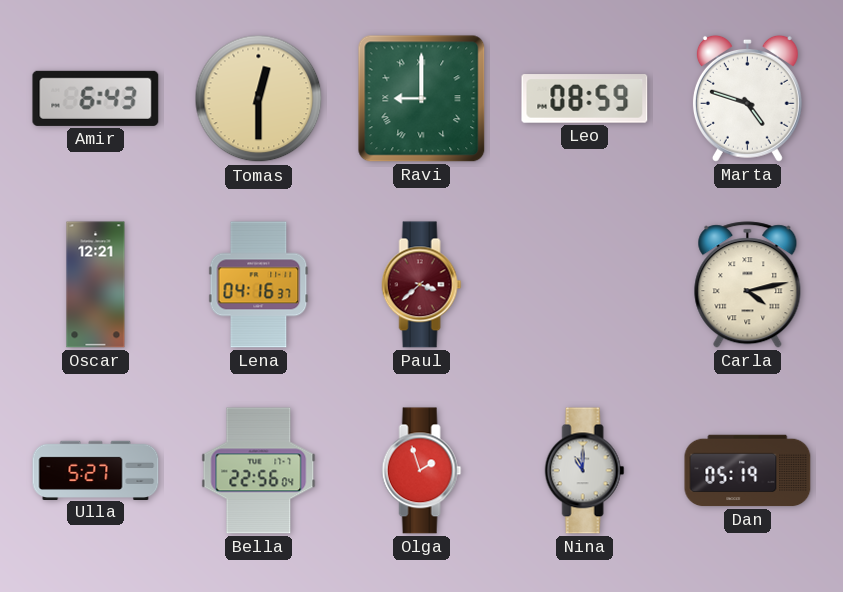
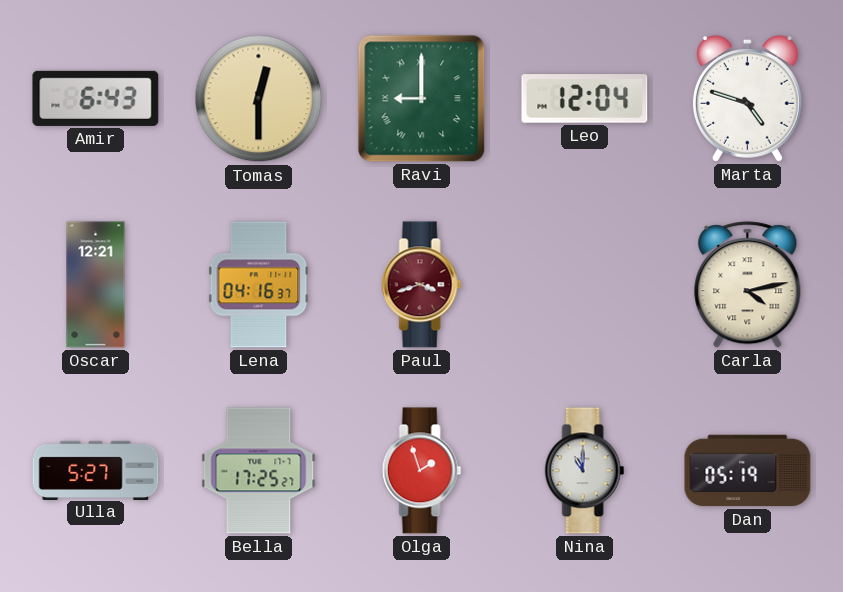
Leo: 08:59 -> 12:04 (585, 99)
Paul: 3:38 -> 3:42 (422, 285)
Bella: 22:56 -> 17:25 (259, 471)
